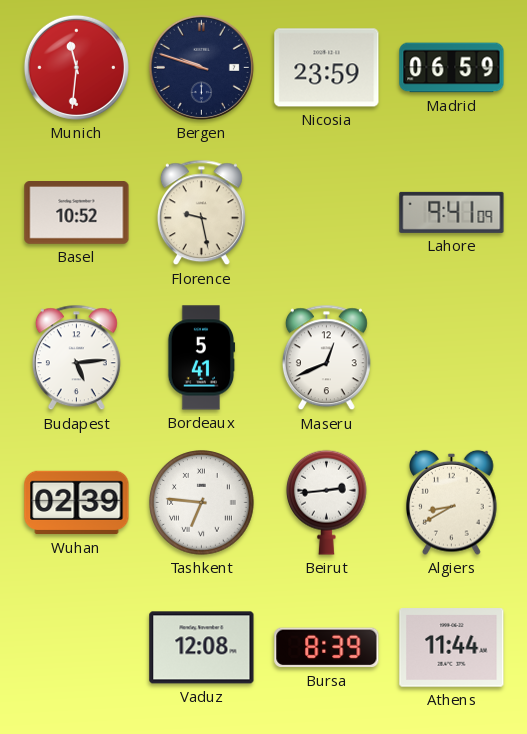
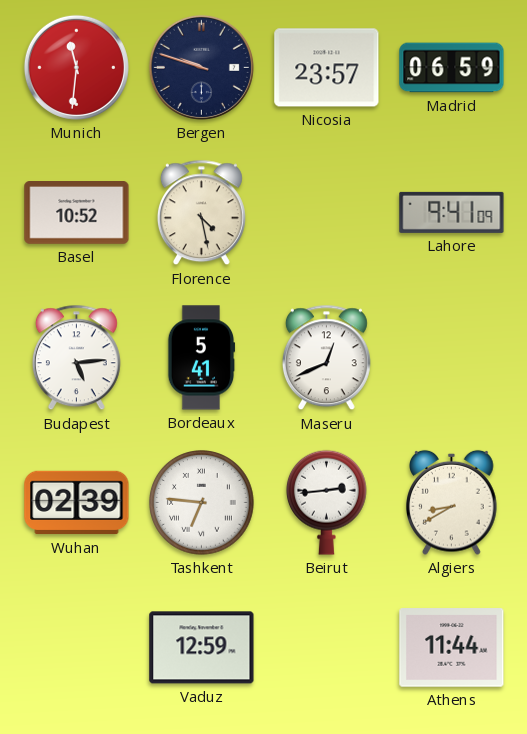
Nicosia: 23:59 -> 23:57 (327, 68)
Florence: 9:28 -> 4:28 (201, 213)
Vaduz: 12:08 -> 12:59 (202, 648)
Bursa: 8:39 -> none (327, 648)
